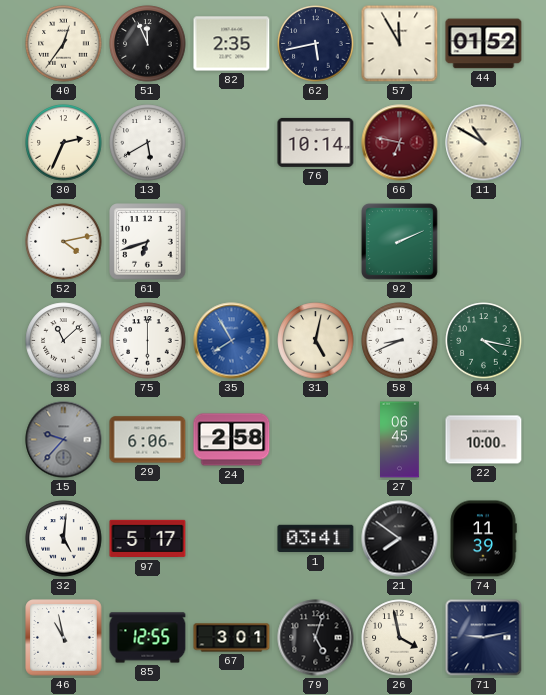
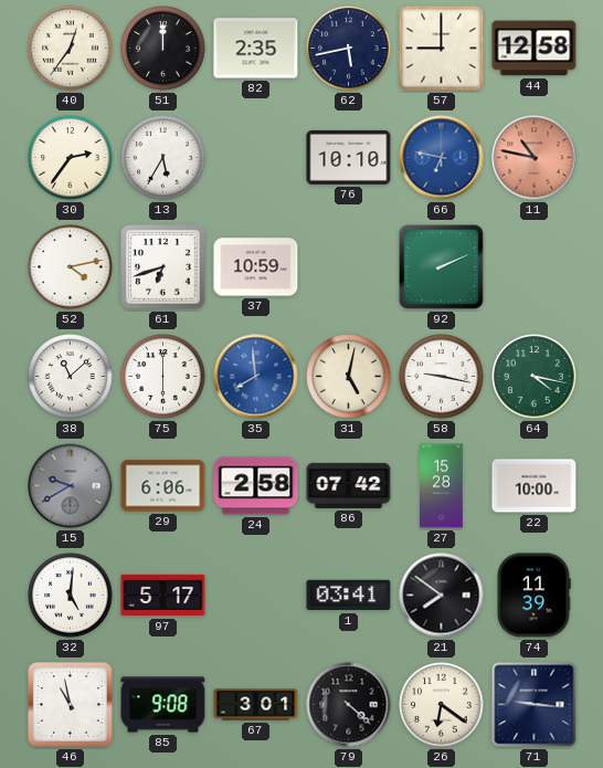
51: 11:56 -> 12:00 (163, 49)
57: 11:55 -> 9:00 (442, 49)
44: 01:52 -> 12:58 (535, 49)
30: 2:34 -> 2:36 (71, 158)
13: 5:40 -> 5:35 (163, 158)
76: 10:14 -> 10:10 (349, 157)
66 dial: burgundy -> blue (442, 158)
11: 10:50 -> 10:47 (535, 158)
11 dial: cream -> salmon (535, 158)
37: none -> 10:59 (256, 267)
35: 7:55 -> 7:59 (256, 377)
58: 8:41 -> 9:17 (442, 377)
15: 9:37 -> 9:40 (71, 486)
86: none -> 07:42 (349, 485)
27: 06:45 -> 15:28 (442, 486)
85: 12:55 -> 9:08 (163, 705)
79: 5:03 -> 4:22 (349, 705)
26: 3:58 -> 6:21 (442, 705)
71: 9:13 -> 9:16 (535, 705)
